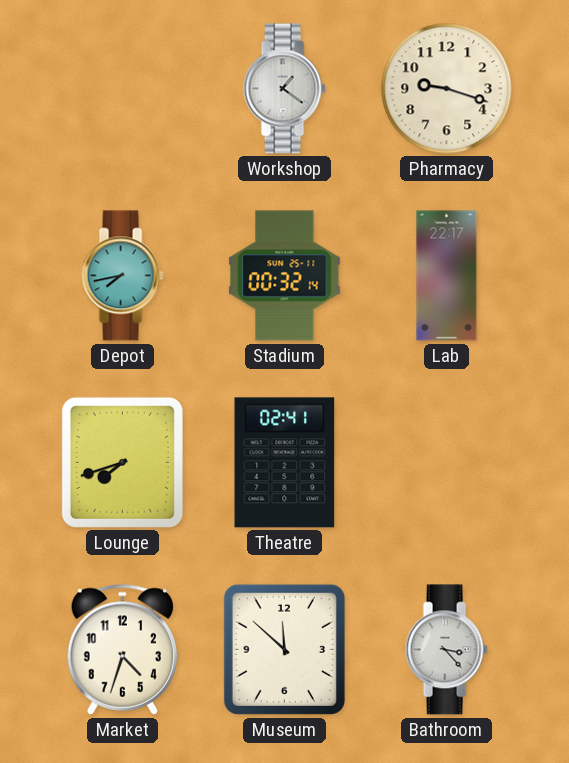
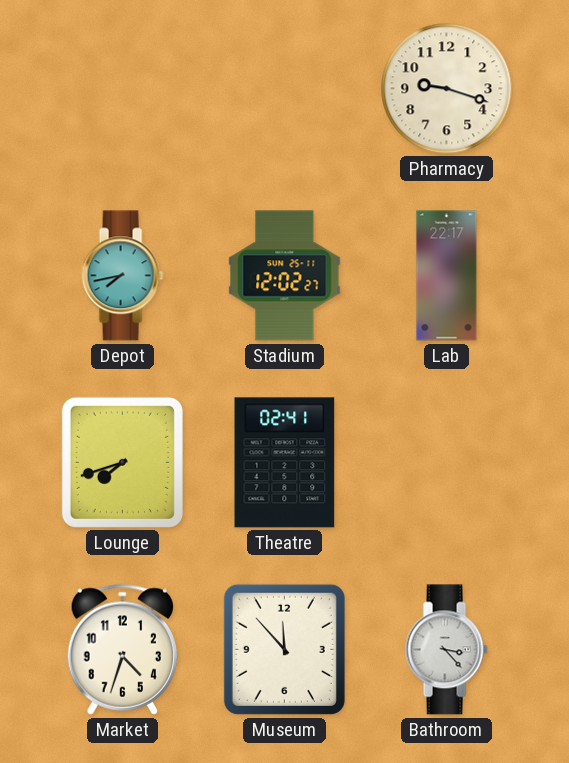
Workshop: 1:21 -> none (284, 89)
Stadium: 00:32 -> 12:02 (285, 276)
Museum: 11:52 -> 11:53 (284, 649)
